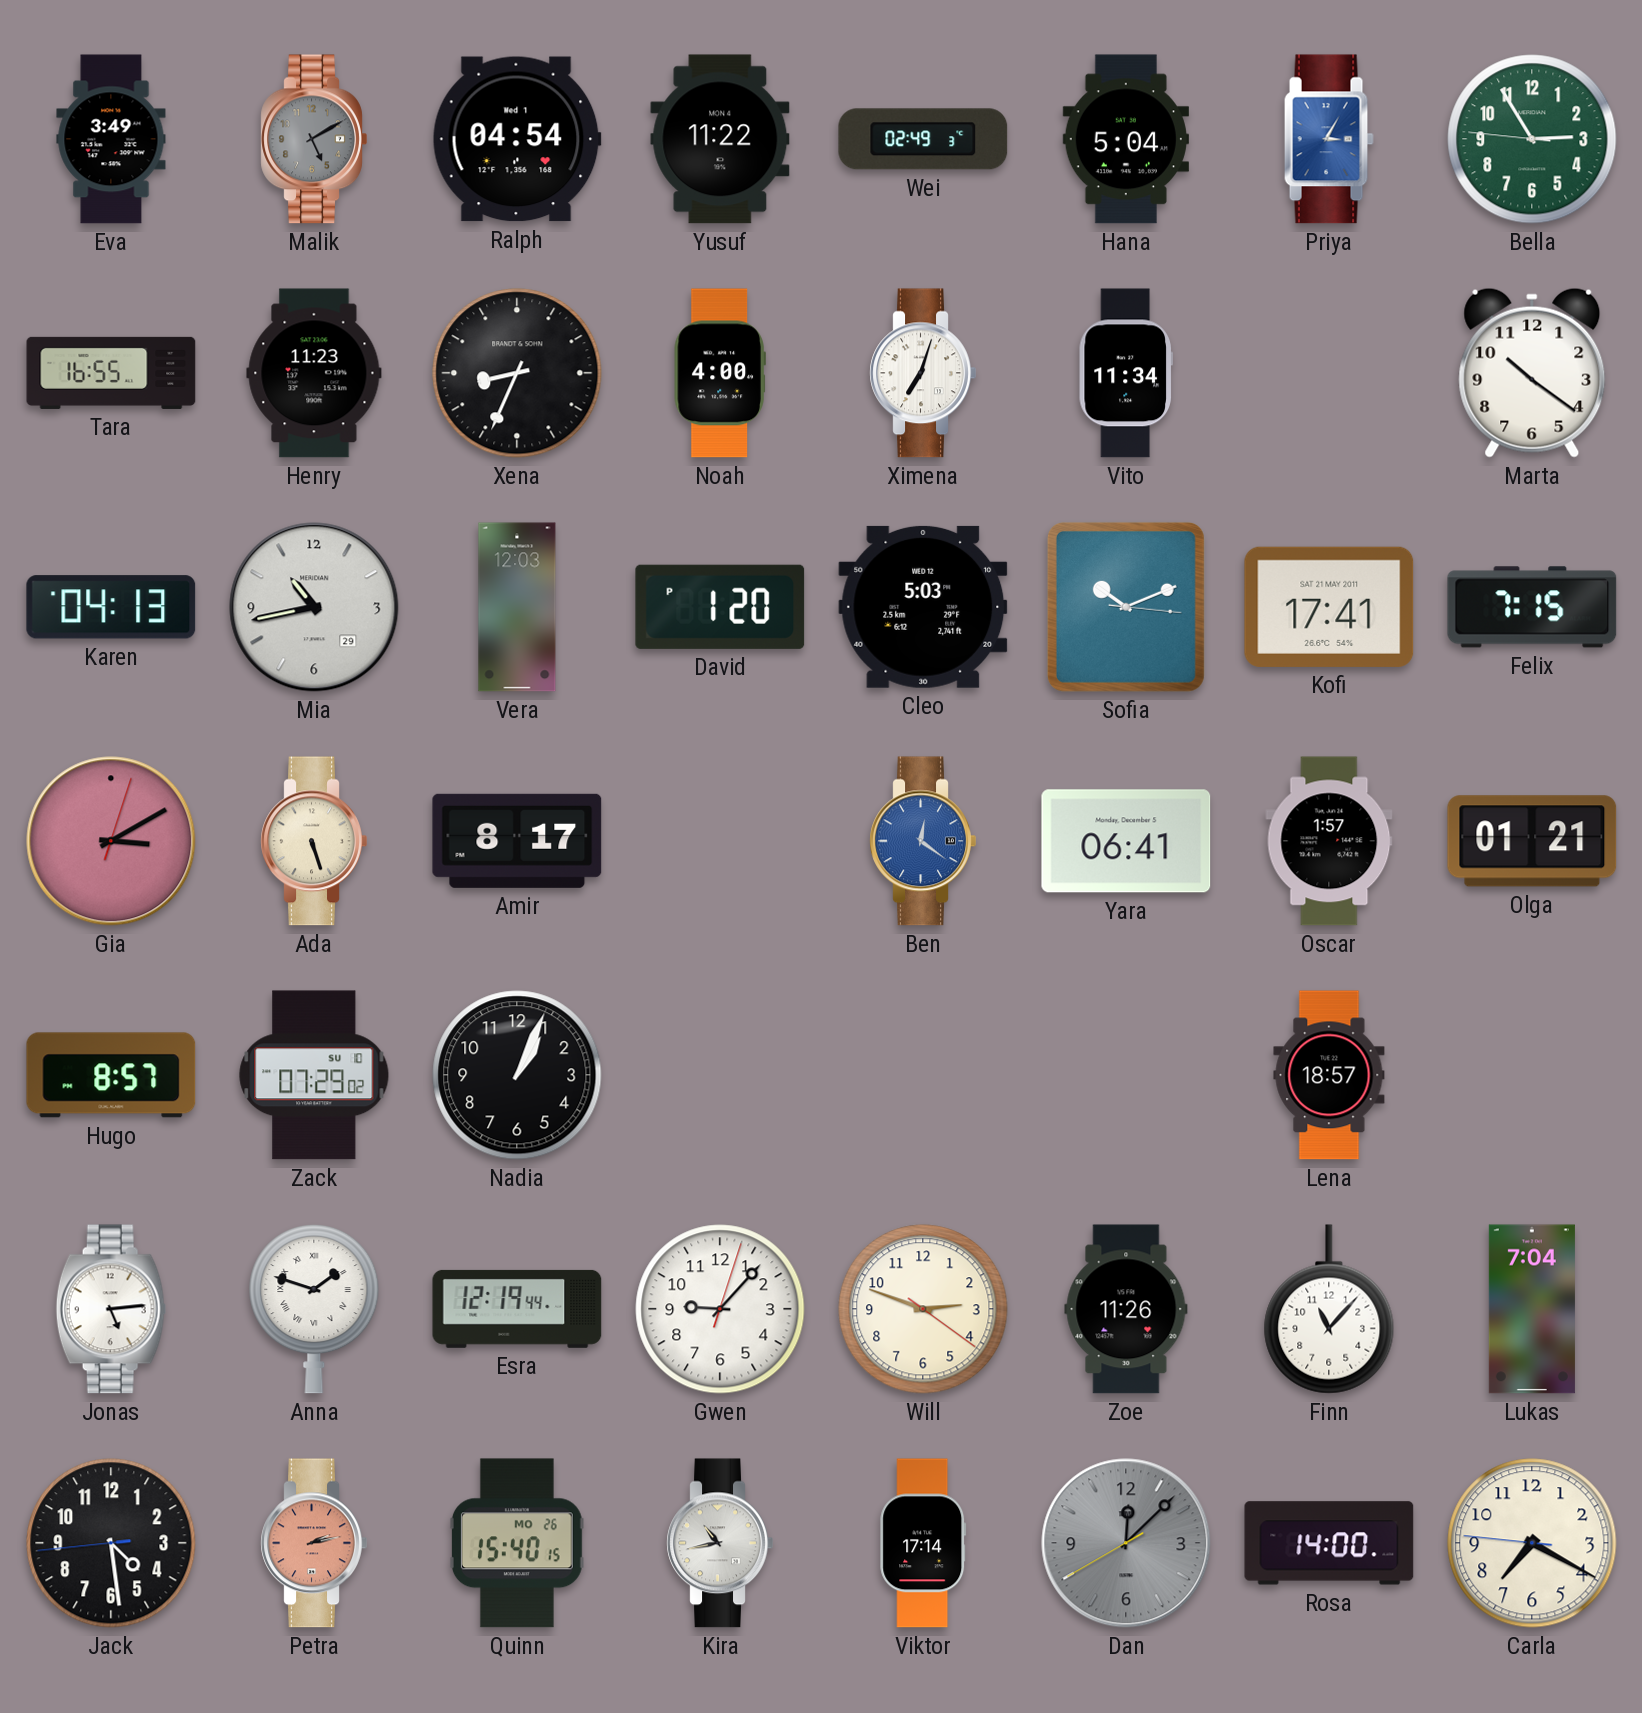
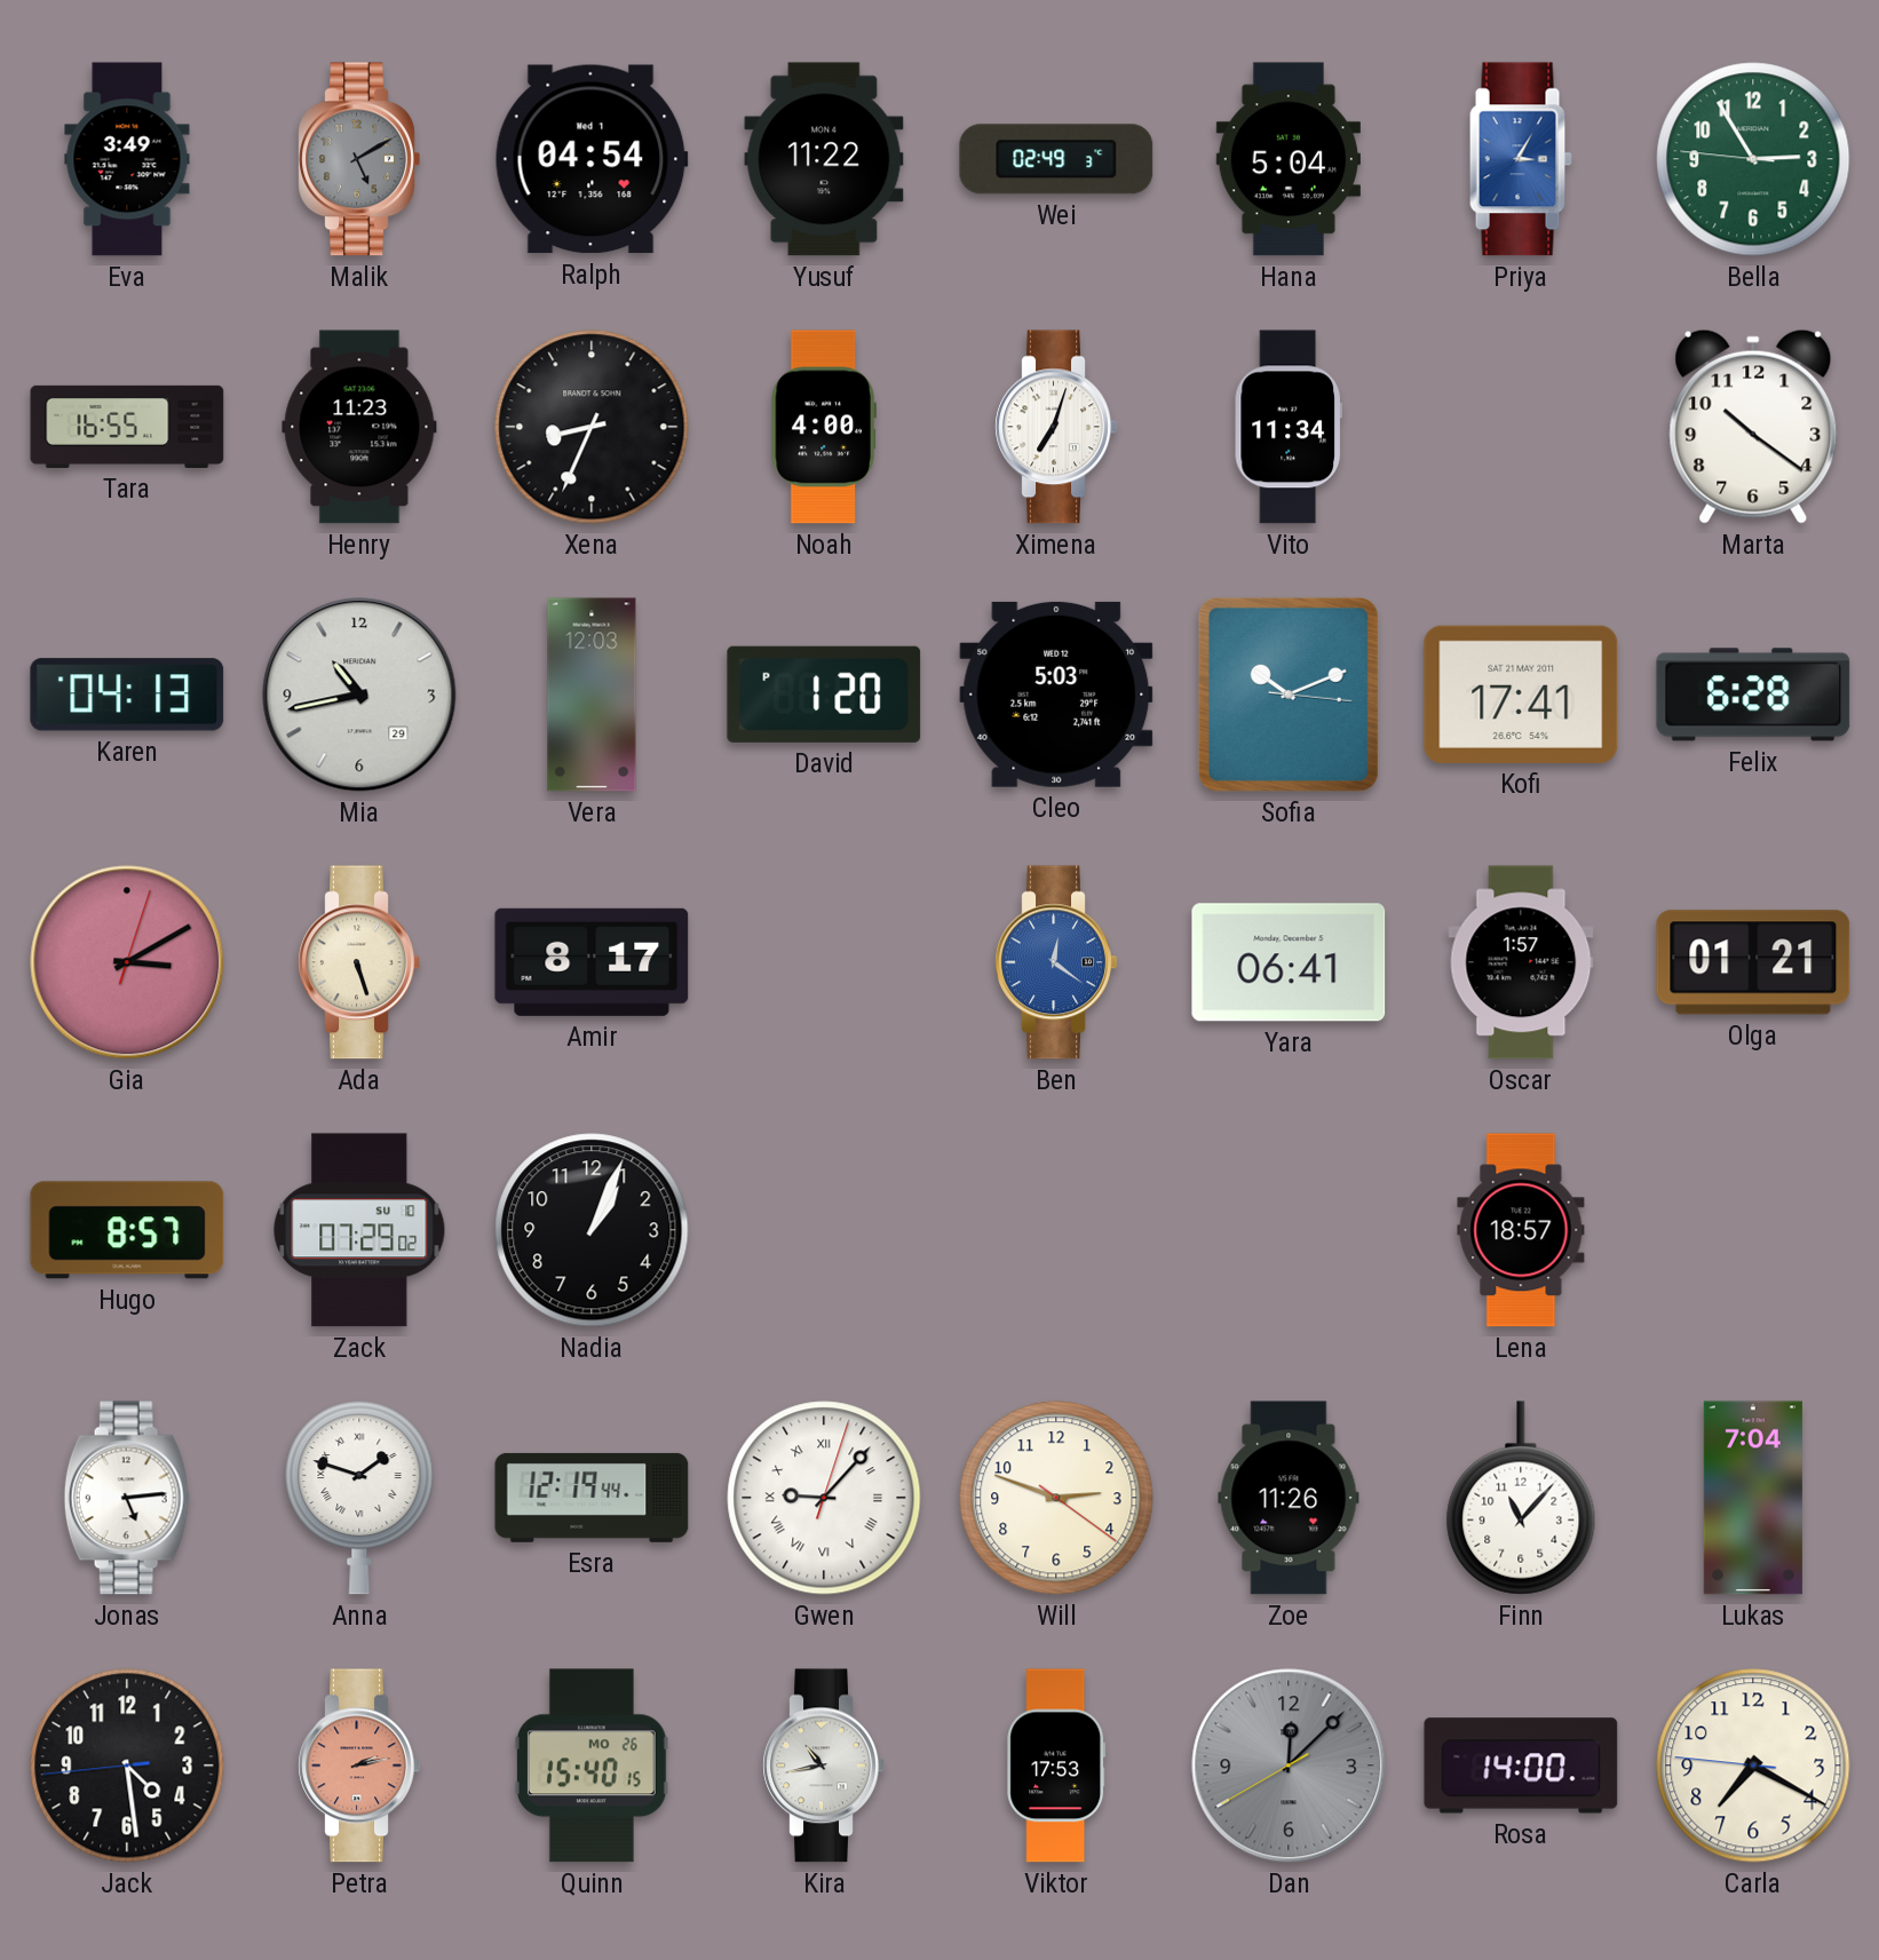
Felix: 7:15 -> 6:28 (1753, 695)
Gwen numerals: Arabic -> Roman (824, 1498)
Viktor: 17:14 -> 17:53 (1056, 1765)
